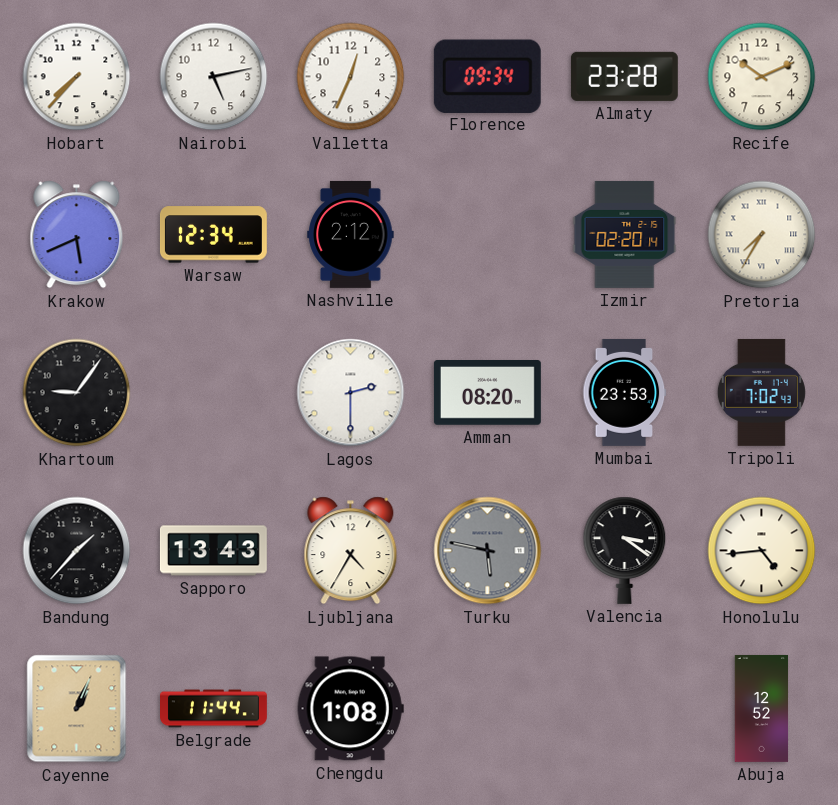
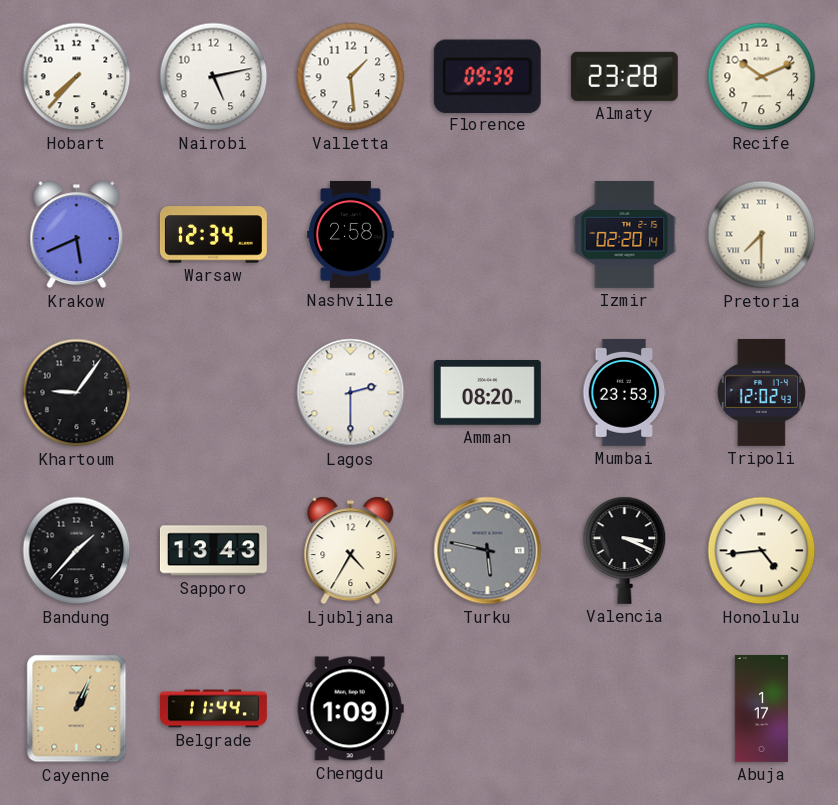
Valletta: 12:34 -> 1:29 (351, 77)
Florence: 09:34 -> 09:39 (487, 76)
Nashville: 2:12 -> 2:58 (351, 234)
Pretoria: 7:35 -> 7:30 (762, 235)
Tripoli: 7:02 -> 12:02 (761, 392)
Valencia: 3:21 -> 3:19 (625, 550)
Chengdu: 1:08 -> 1:09 (350, 709)
Abuja: 12:52 -> 1:17 (762, 708)
